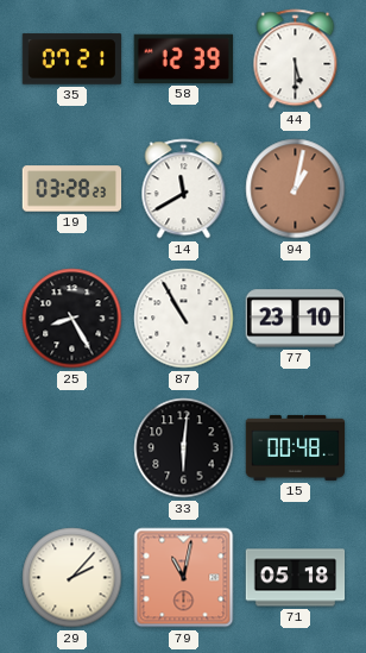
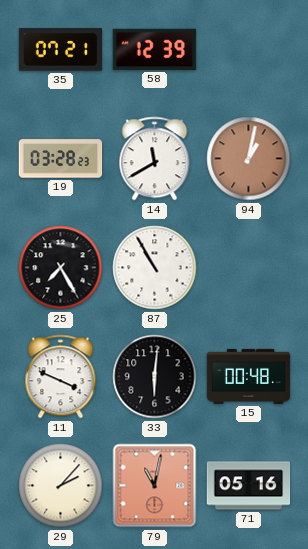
44: 5:30 -> none (296, 59)
25: 8:25 -> 7:25 (61, 268)
77: 23:10 -> none (295, 319)
11: none -> 3:49 (61, 377)
71: 05:18 -> 05:16 (249, 486)
